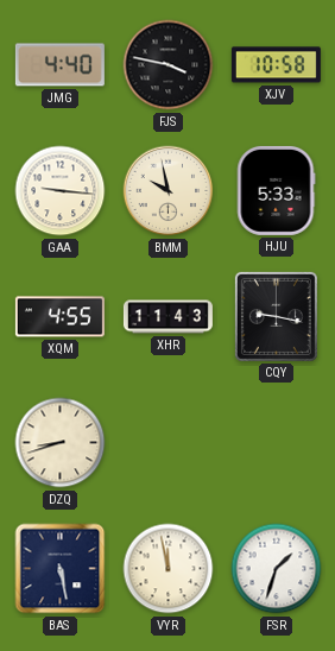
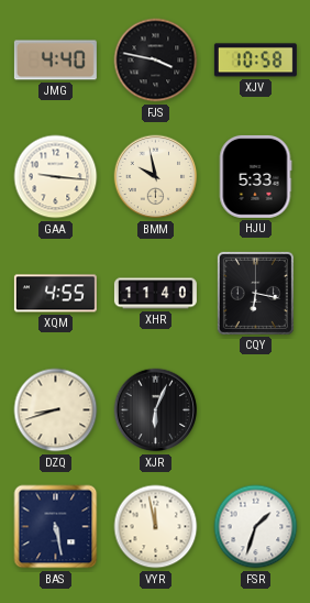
XHR: 11:43 -> 11:40 (155, 294)
CQY: 9:17 -> 6:17 (255, 293)
XJR: none -> 6:04 (156, 410)
